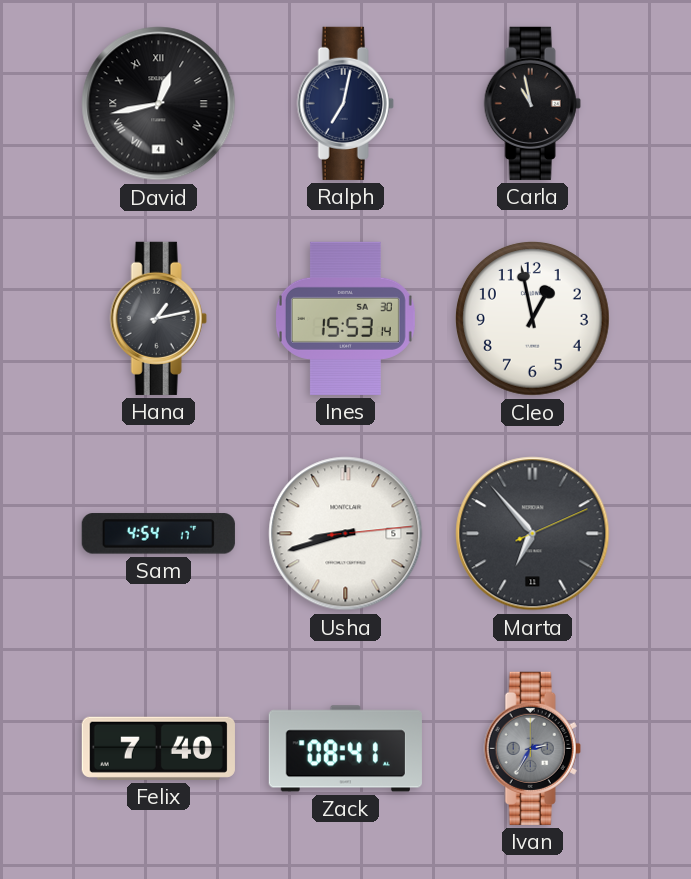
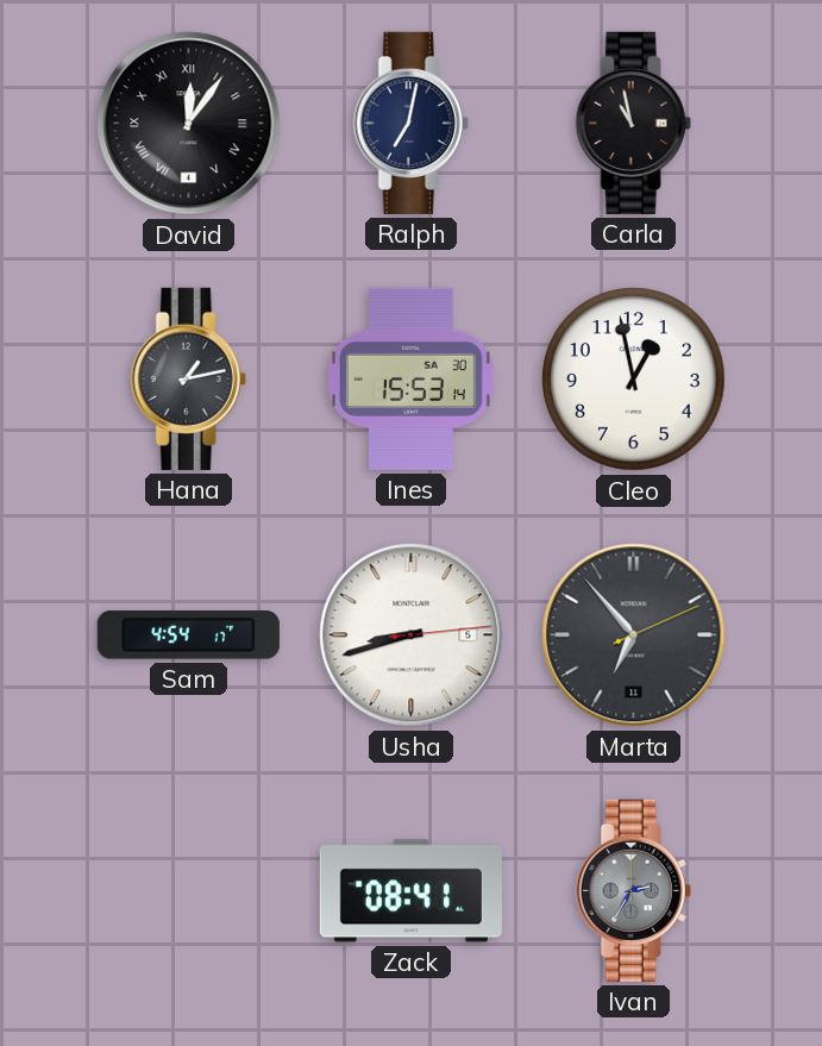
David: 12:43 -> 12:06 (189, 124)
Felix: 7:40 -> none (158, 748)
